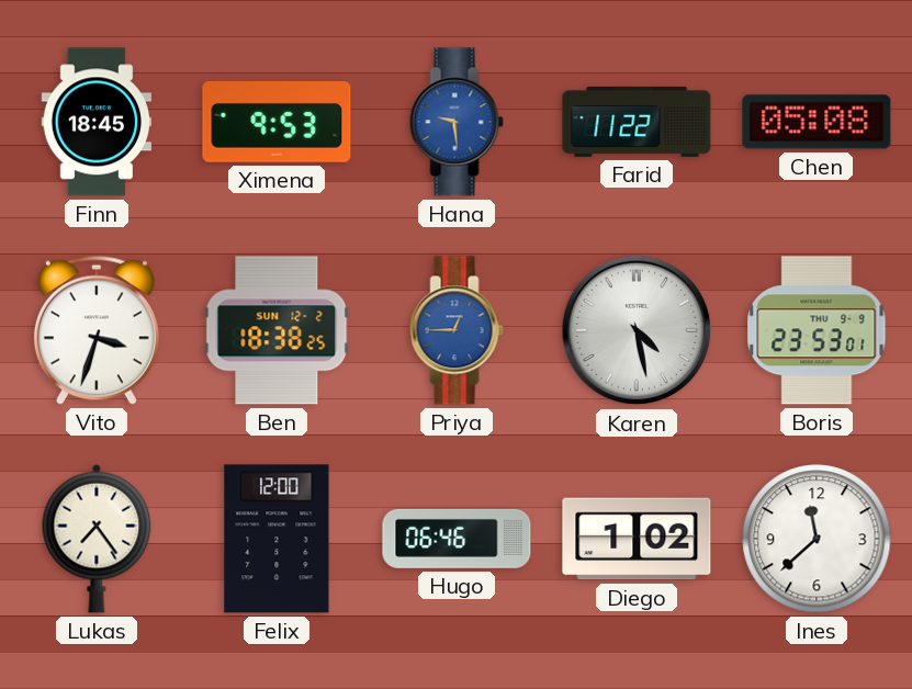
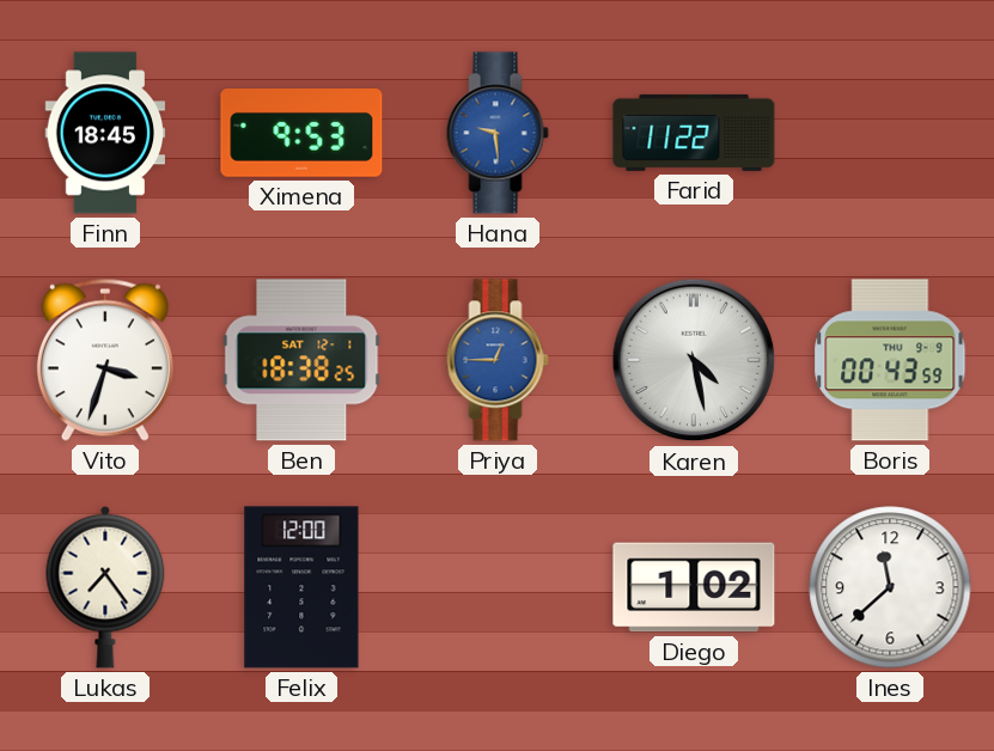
Chen: 05:08 -> none (817, 122)
Ben date: SUN 12-2 -> SAT 12-1 (301, 360)
Boris: 23:53 -> 00:43 (890, 360)
Hugo: 06:46 -> none (457, 539)
